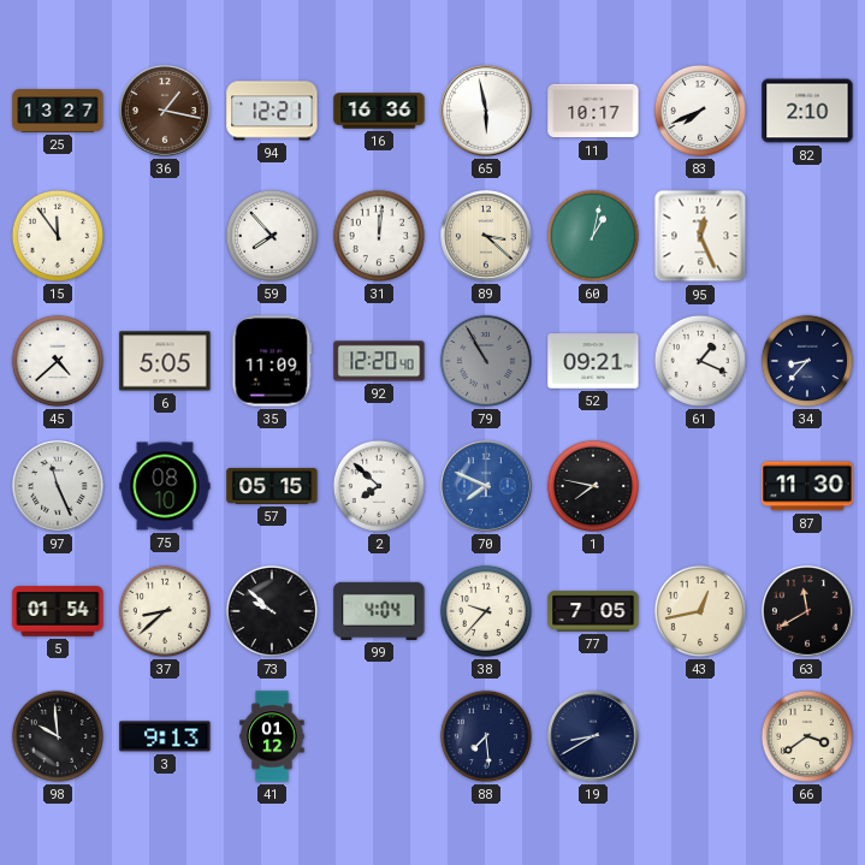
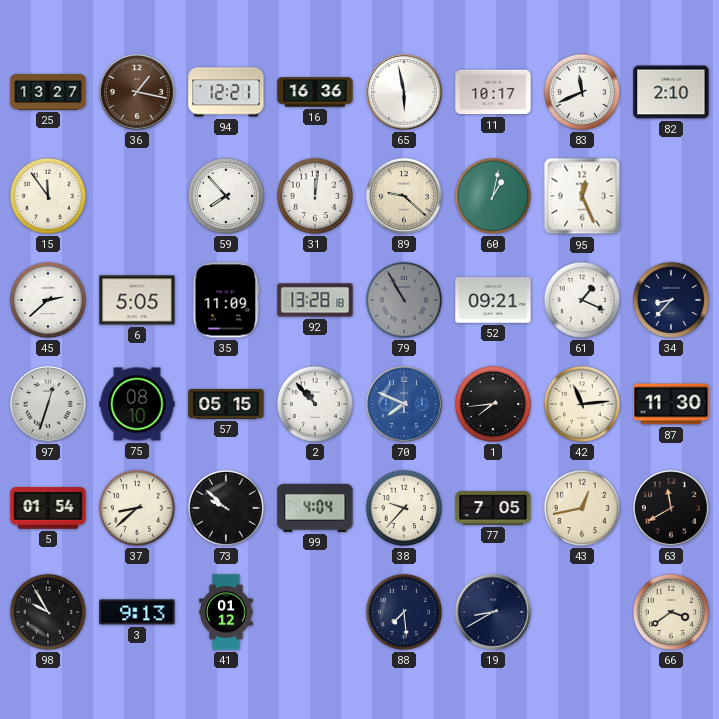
83: 7:41 -> 11:41 (582, 92)
89: 3:22 -> 9:22 (405, 197)
45: 4:38 -> 2:38 (48, 300)
92: 12:20 -> 13:28 (315, 300)
97: 11:26 -> 12:33 (49, 405)
2: 7:52 -> 10:53 (315, 404)
1: 7:47 -> 7:44 (493, 404)
42: none -> 11:14 (582, 404)
98: 9:59 -> 9:55 (48, 612)
